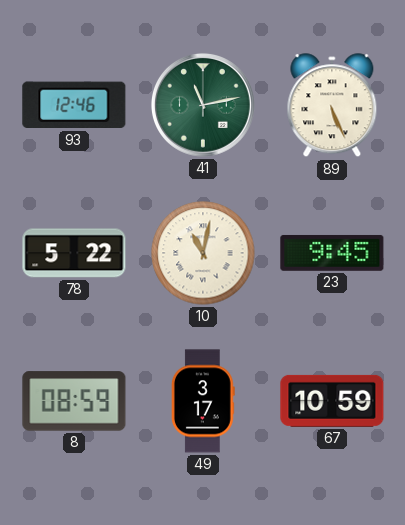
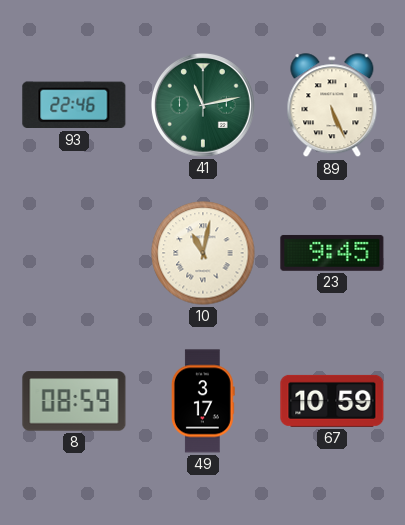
93: 12:46 -> 22:46 (74, 105)
78: 5:22 -> none (74, 253)
